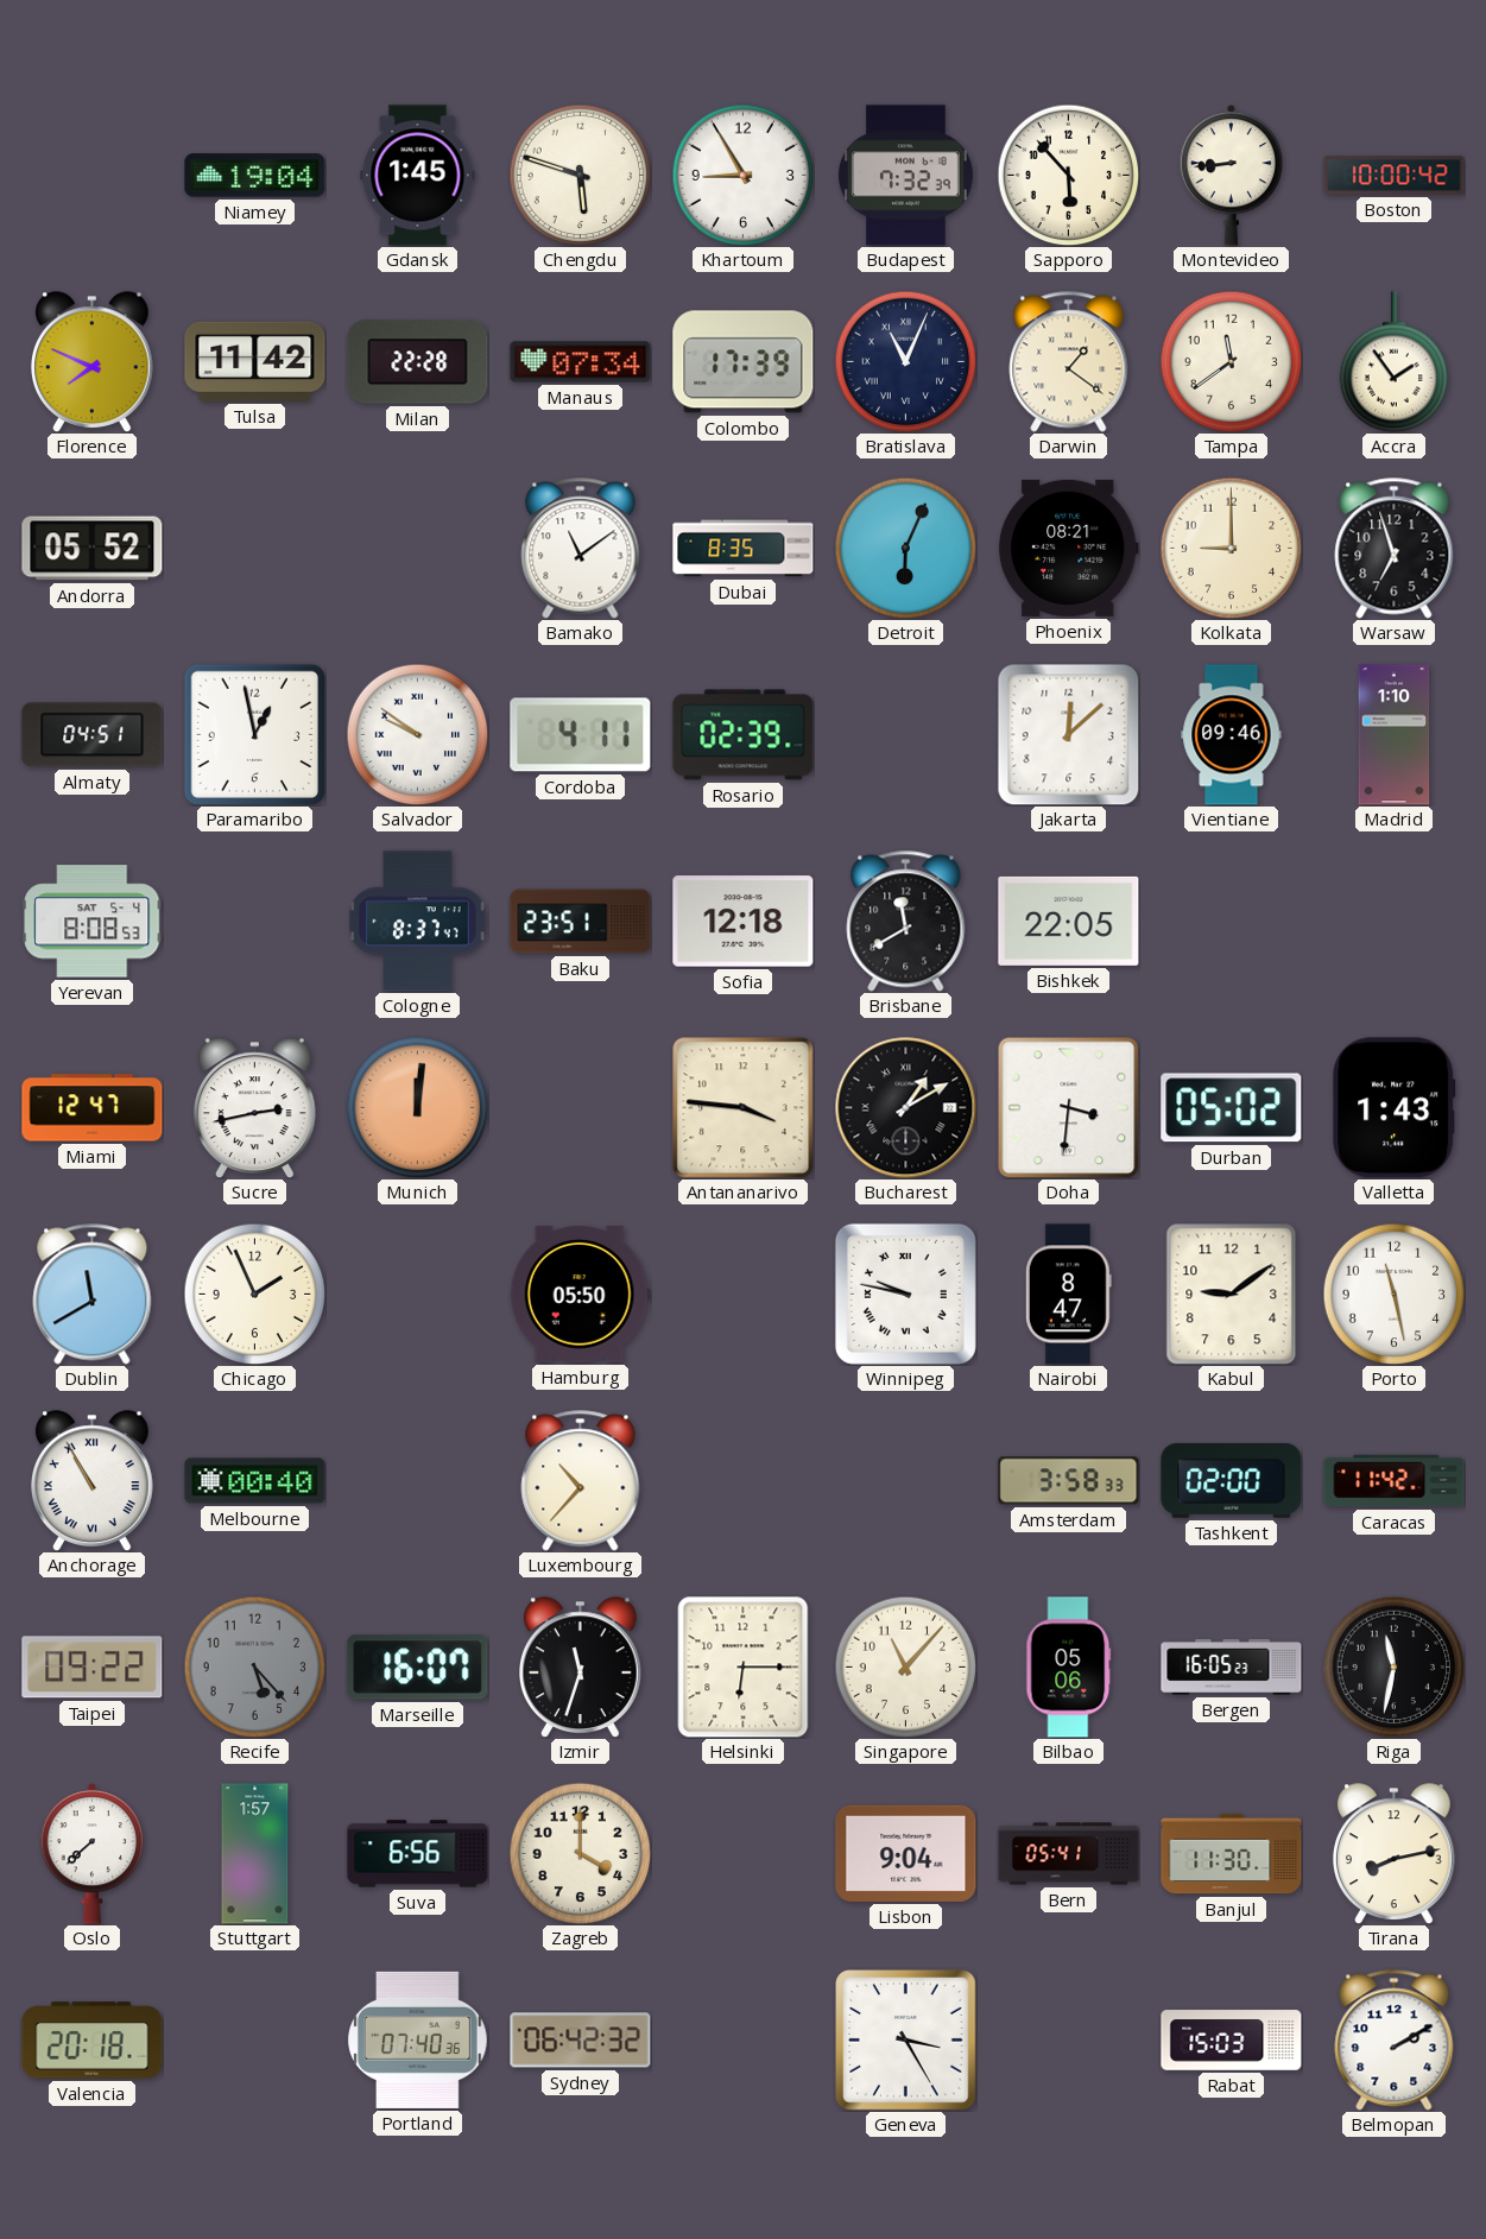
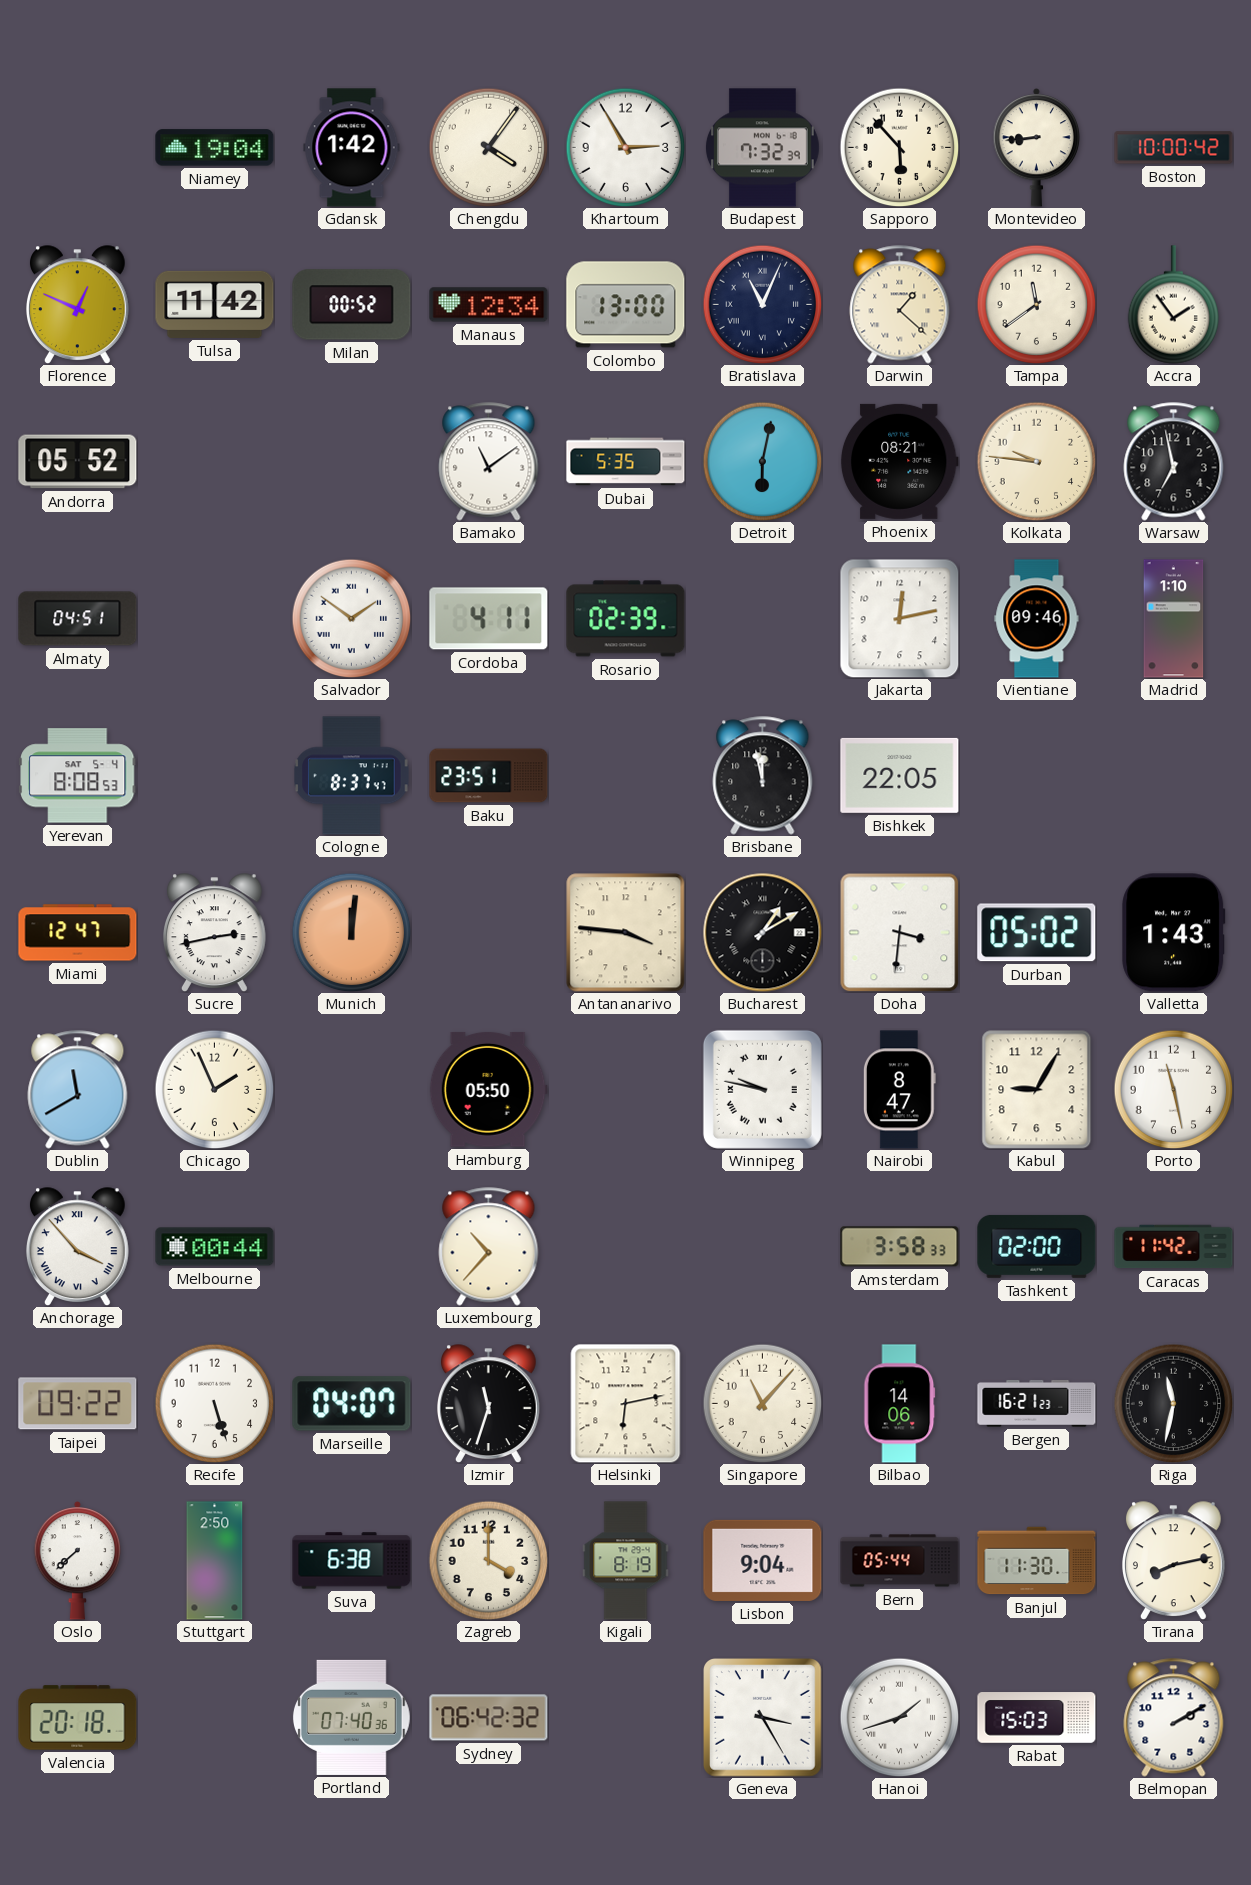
Gdansk: 1:45 -> 1:42 (352, 148)
Chengdu: 5:48 -> 4:06 (488, 147)
Khartoum: 8:55 -> 2:55 (625, 147)
Florence: 7:49 -> 12:49 (78, 304)
Milan: 22:28 -> 00:52 (352, 305)
Manaus: 07:34 -> 12:34 (489, 305)
Colombo: 17:39 -> 13:00 (626, 305)
Darwin: 1:21 -> 1:22 (900, 305)
Dubai: 8:35 -> 5:35 (626, 462)
Detroit: 6:04 -> 6:02 (762, 461)
Kolkata: 9:00 -> 9:46 (1036, 461)
Warsaw: 6:57 -> 6:58 (1174, 462)
Paramaribo: 12:58 -> none (254, 734)
Salvador: 9:51 -> 1:51 (351, 618)
Jakarta: 12:08 -> 12:13 (899, 618)
Sofia: 12:18 -> none (744, 922)
Brisbane: 11:40 -> 11:58 (763, 776)
Kabul: 9:09 -> 9:05 (1037, 1089)
Anchorage: 10:55 -> 3:53 (78, 1246)
Melbourne: 00:40 -> 00:44 (215, 1247)
Recife: 5:23 -> 5:27 (214, 1403)
Recife dial: grey -> white (214, 1403)
Marseille: 16:07 -> 04:07 (352, 1404)
Helsinki: 6:15 -> 6:13 (626, 1403)
Bilbao: 05:06 -> 14:06 (900, 1404)
Bergen: 16:05 -> 16:21 (1037, 1403)
Stuttgart: 1:57 -> 2:50 (215, 1561)
Suva: 6:56 -> 6:38 (352, 1561)
Kigali: none -> 8:19 (626, 1561)
Bern: 05:41 -> 05:44 (900, 1561)
Hanoi: none -> 1:42 (899, 1717)
